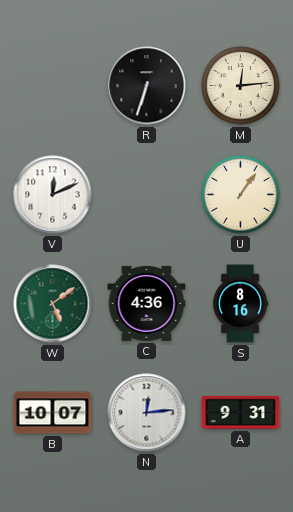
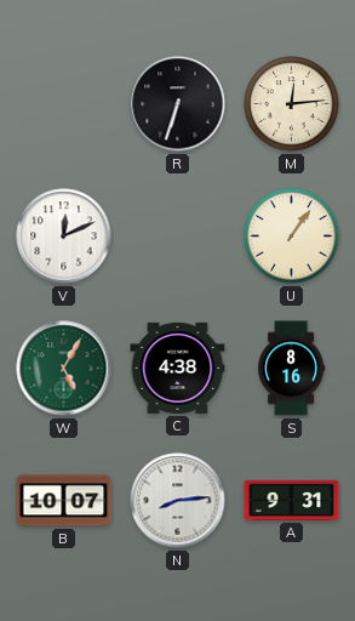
W: 5:09 -> 5:05 (64, 369)
C: 4:36 -> 4:38 (178, 368)
N: 12:14 -> 8:14 (178, 501)
